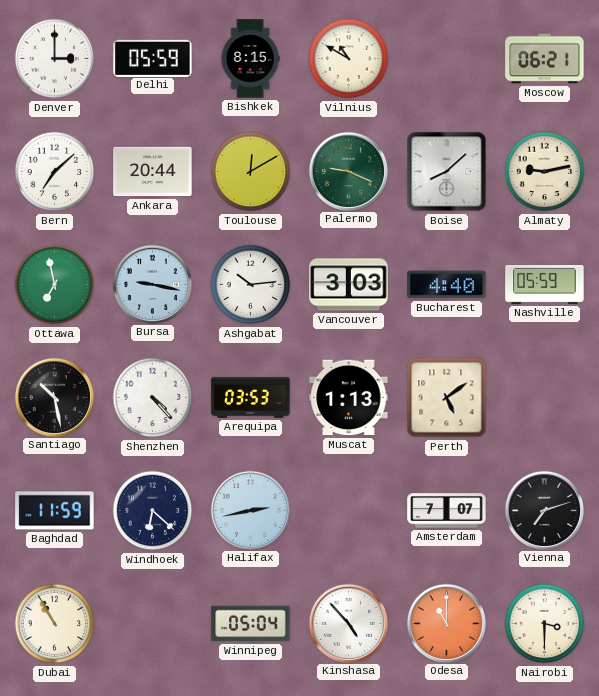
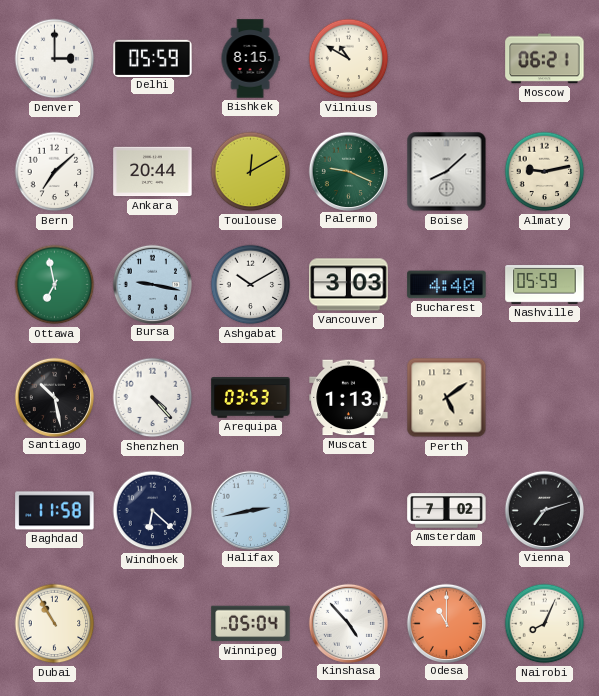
Ashgabat: 10:14 -> 10:10 (251, 285)
Baghdad: 11:59 -> 11:58 (55, 511)
Amsterdam: 7:07 -> 7:02 (447, 511)
Nairobi: 3:30 -> 8:04 (545, 624)
